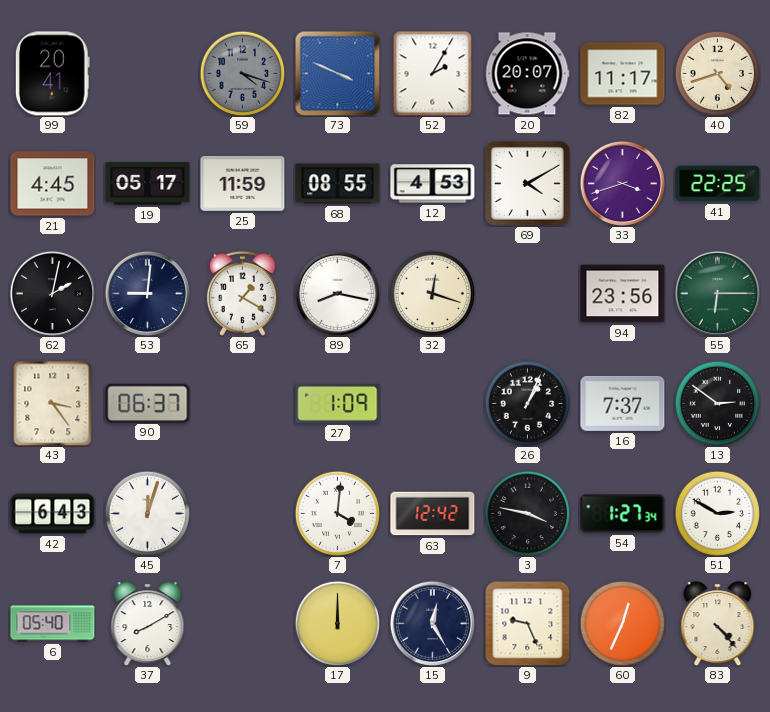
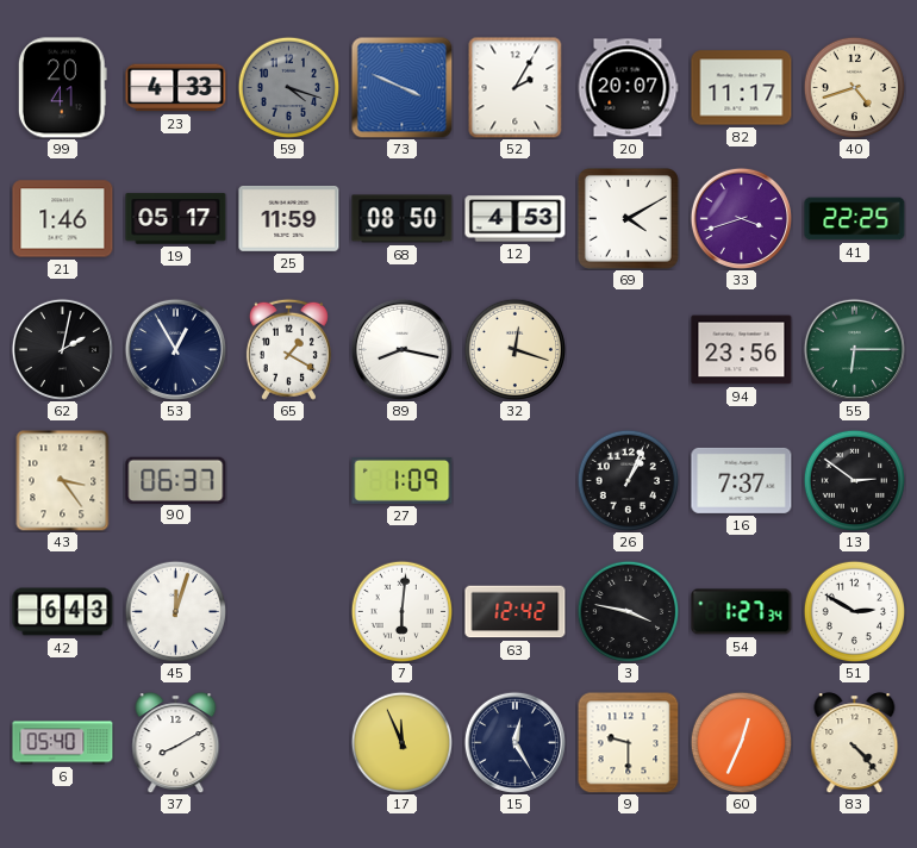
23: none -> 4:33 (176, 88)
21: 4:45 -> 1:46 (63, 219)
68: 08:55 -> 08:50 (403, 219)
53: 9:01 -> 12:55 (175, 349)
7: 4:01 -> 6:01 (401, 611)
17: 12:00 -> 11:56 (401, 742)
9: 9:26 -> 9:30 (628, 742)
